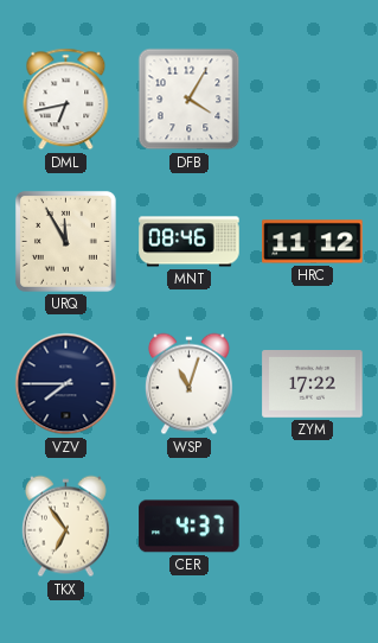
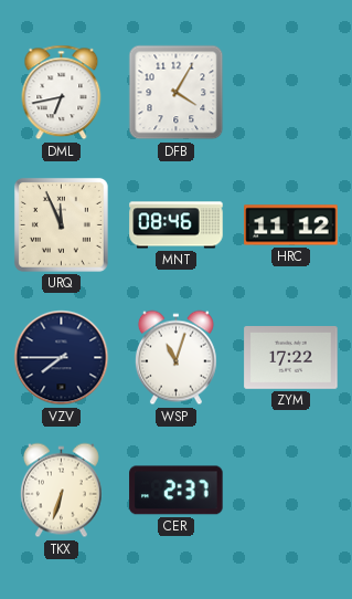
URQ: 11:55 -> 11:56 (61, 224)
TKX: 6:54 -> 6:33 (61, 491)
CER: 4:37 -> 2:37 (177, 491)
